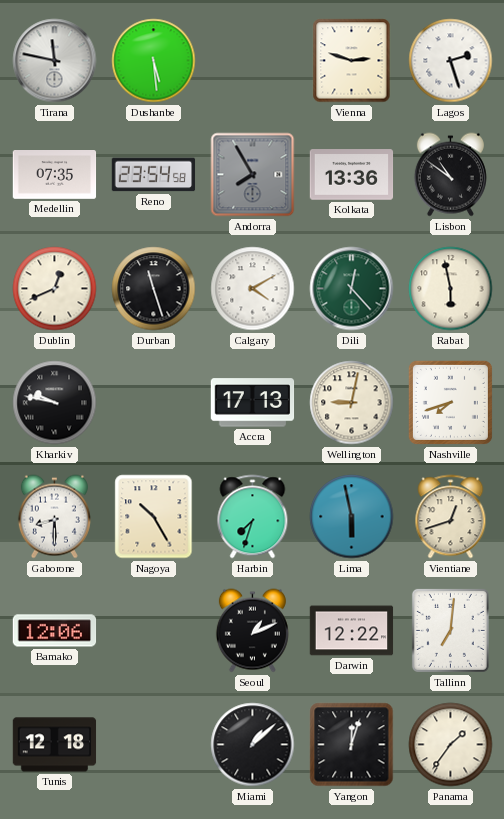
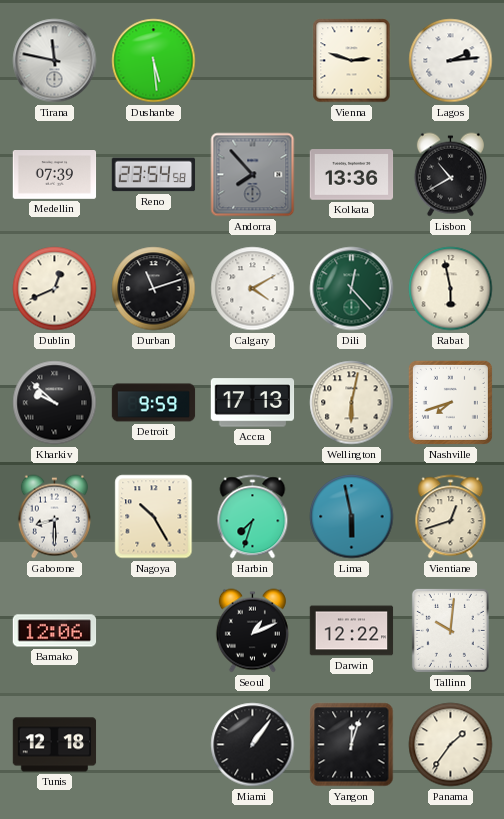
Lagos: 2:27 -> 2:14 (451, 61)
Medellin: 07:35 -> 07:39 (55, 175)
Andorra: 7:55 -> 7:53 (253, 175)
Lisbon: 10:51 -> 10:40 (450, 175)
Durban: 11:27 -> 11:12 (154, 289)
Kharkiv: 9:47 -> 9:52 (55, 403)
Detroit: none -> 9:59 (154, 403)
Wellington: 9:02 -> 6:02 (352, 403)
Tallinn: 7:01 -> 10:01 (450, 630)
Miami: 1:08 -> 1:06 (253, 745)
